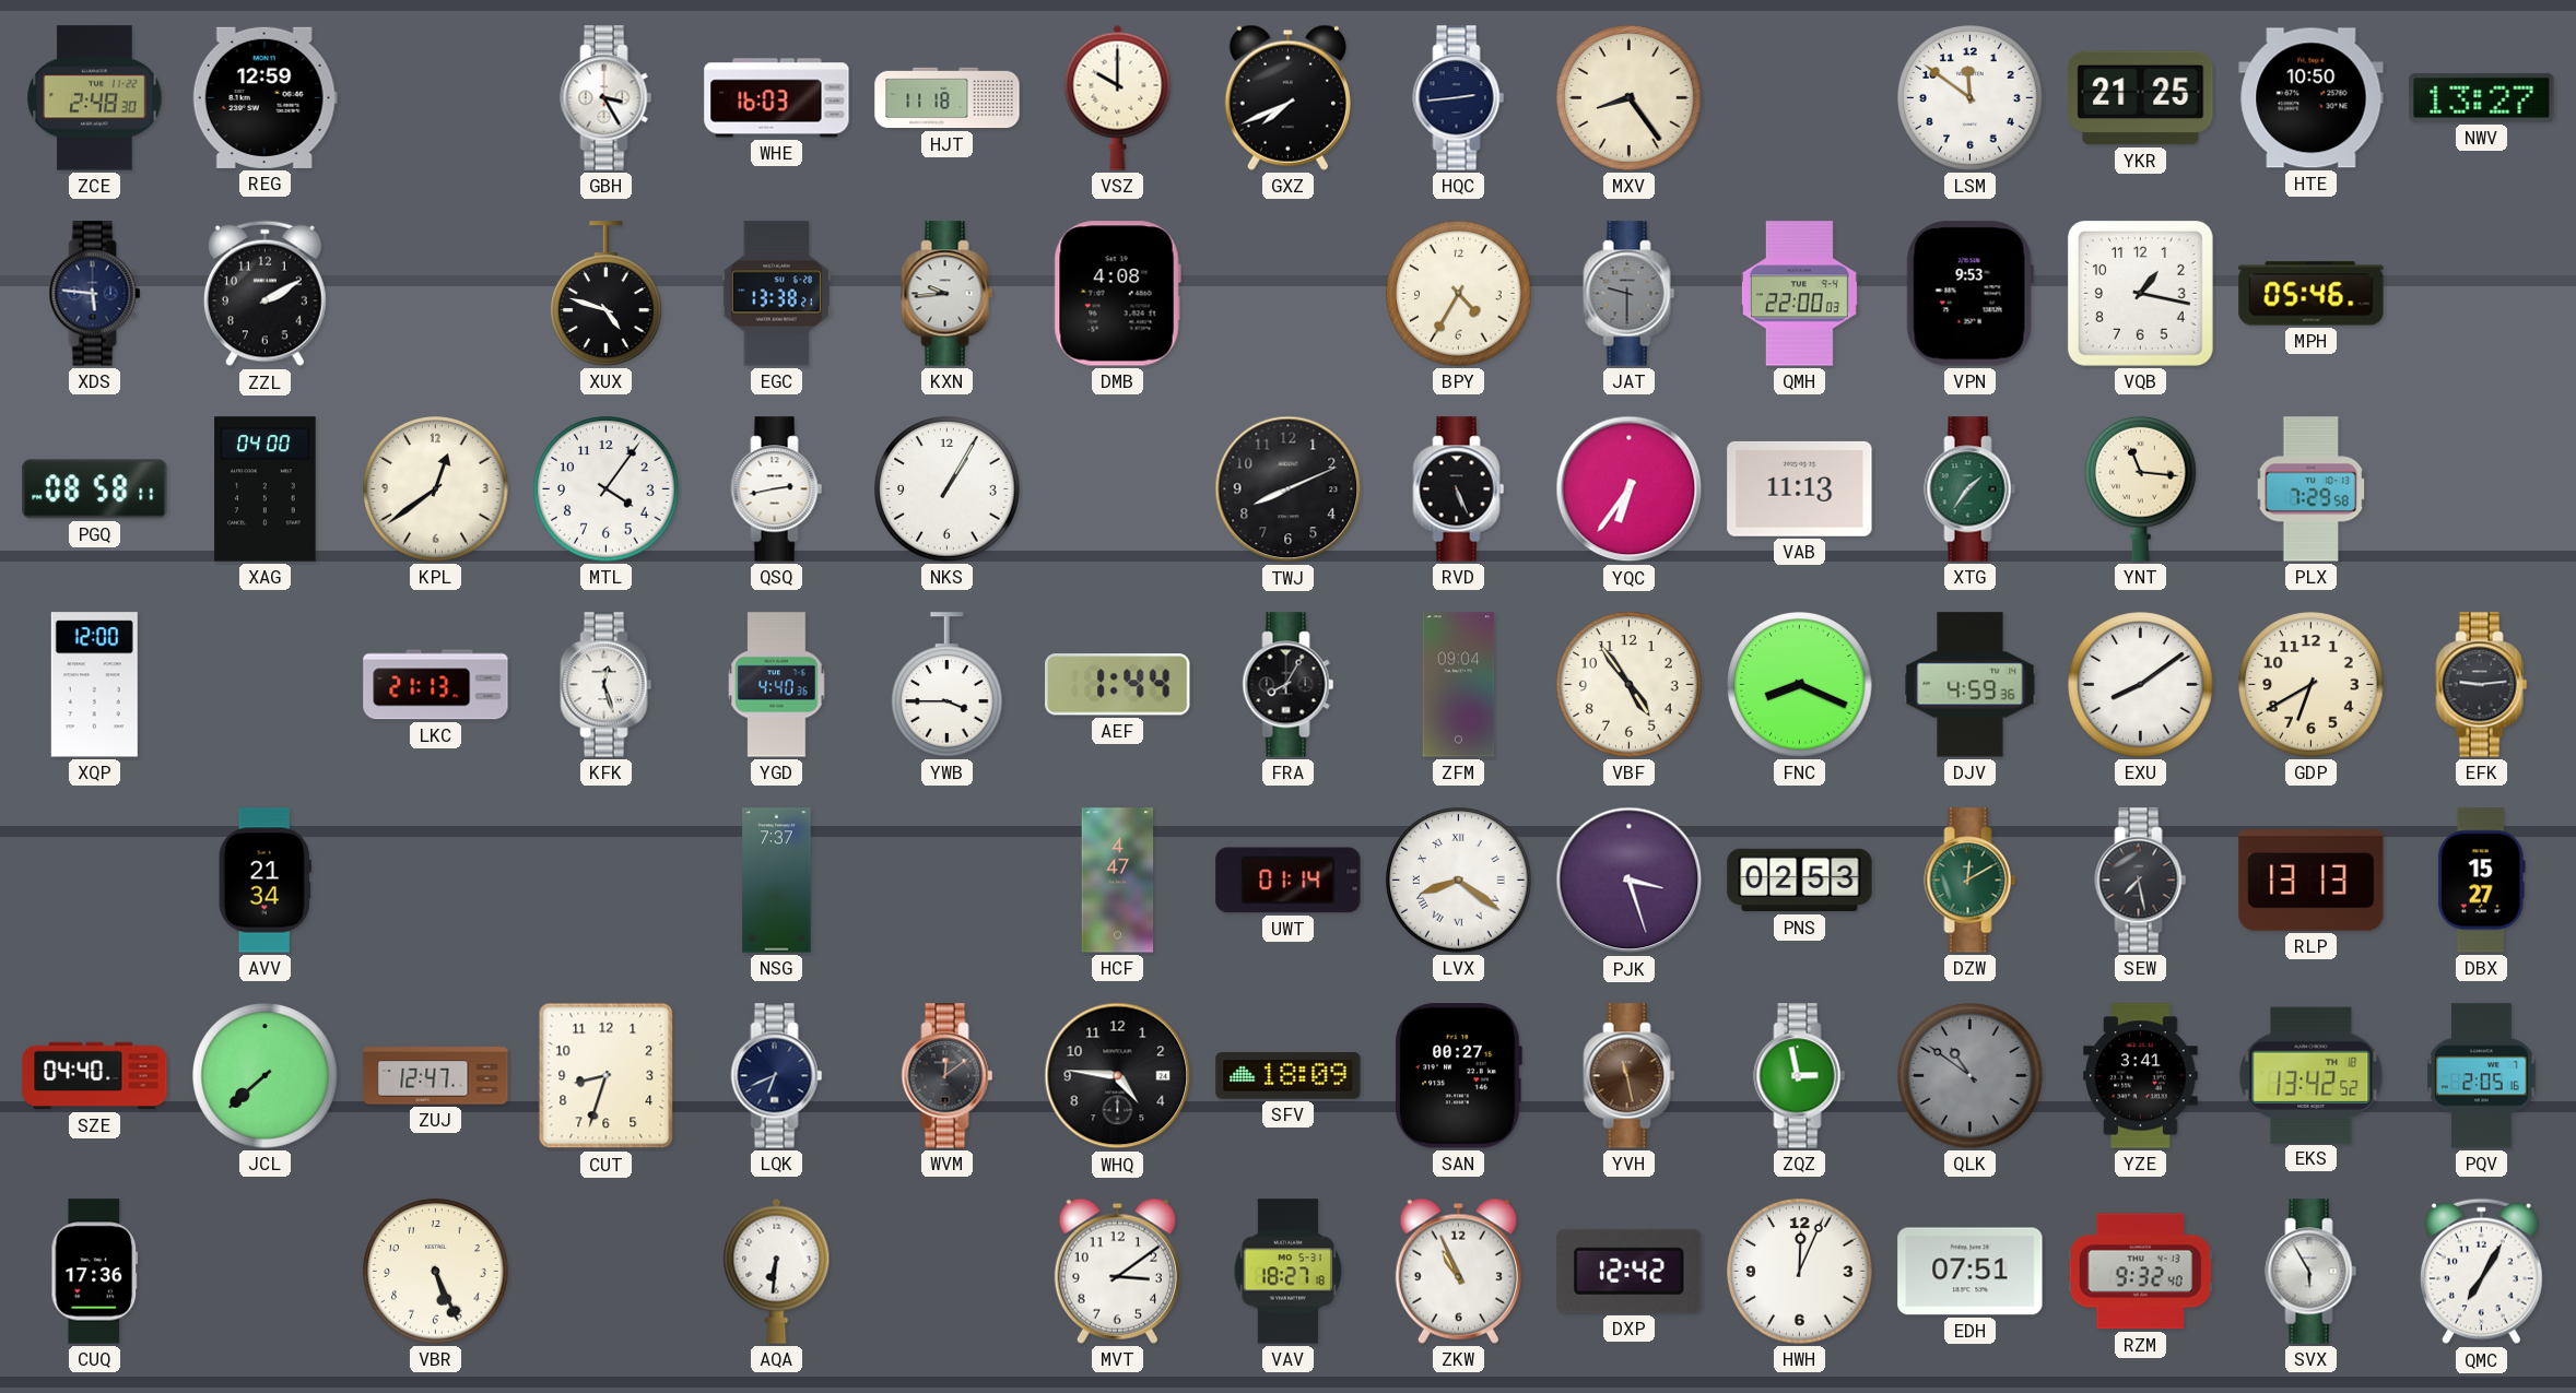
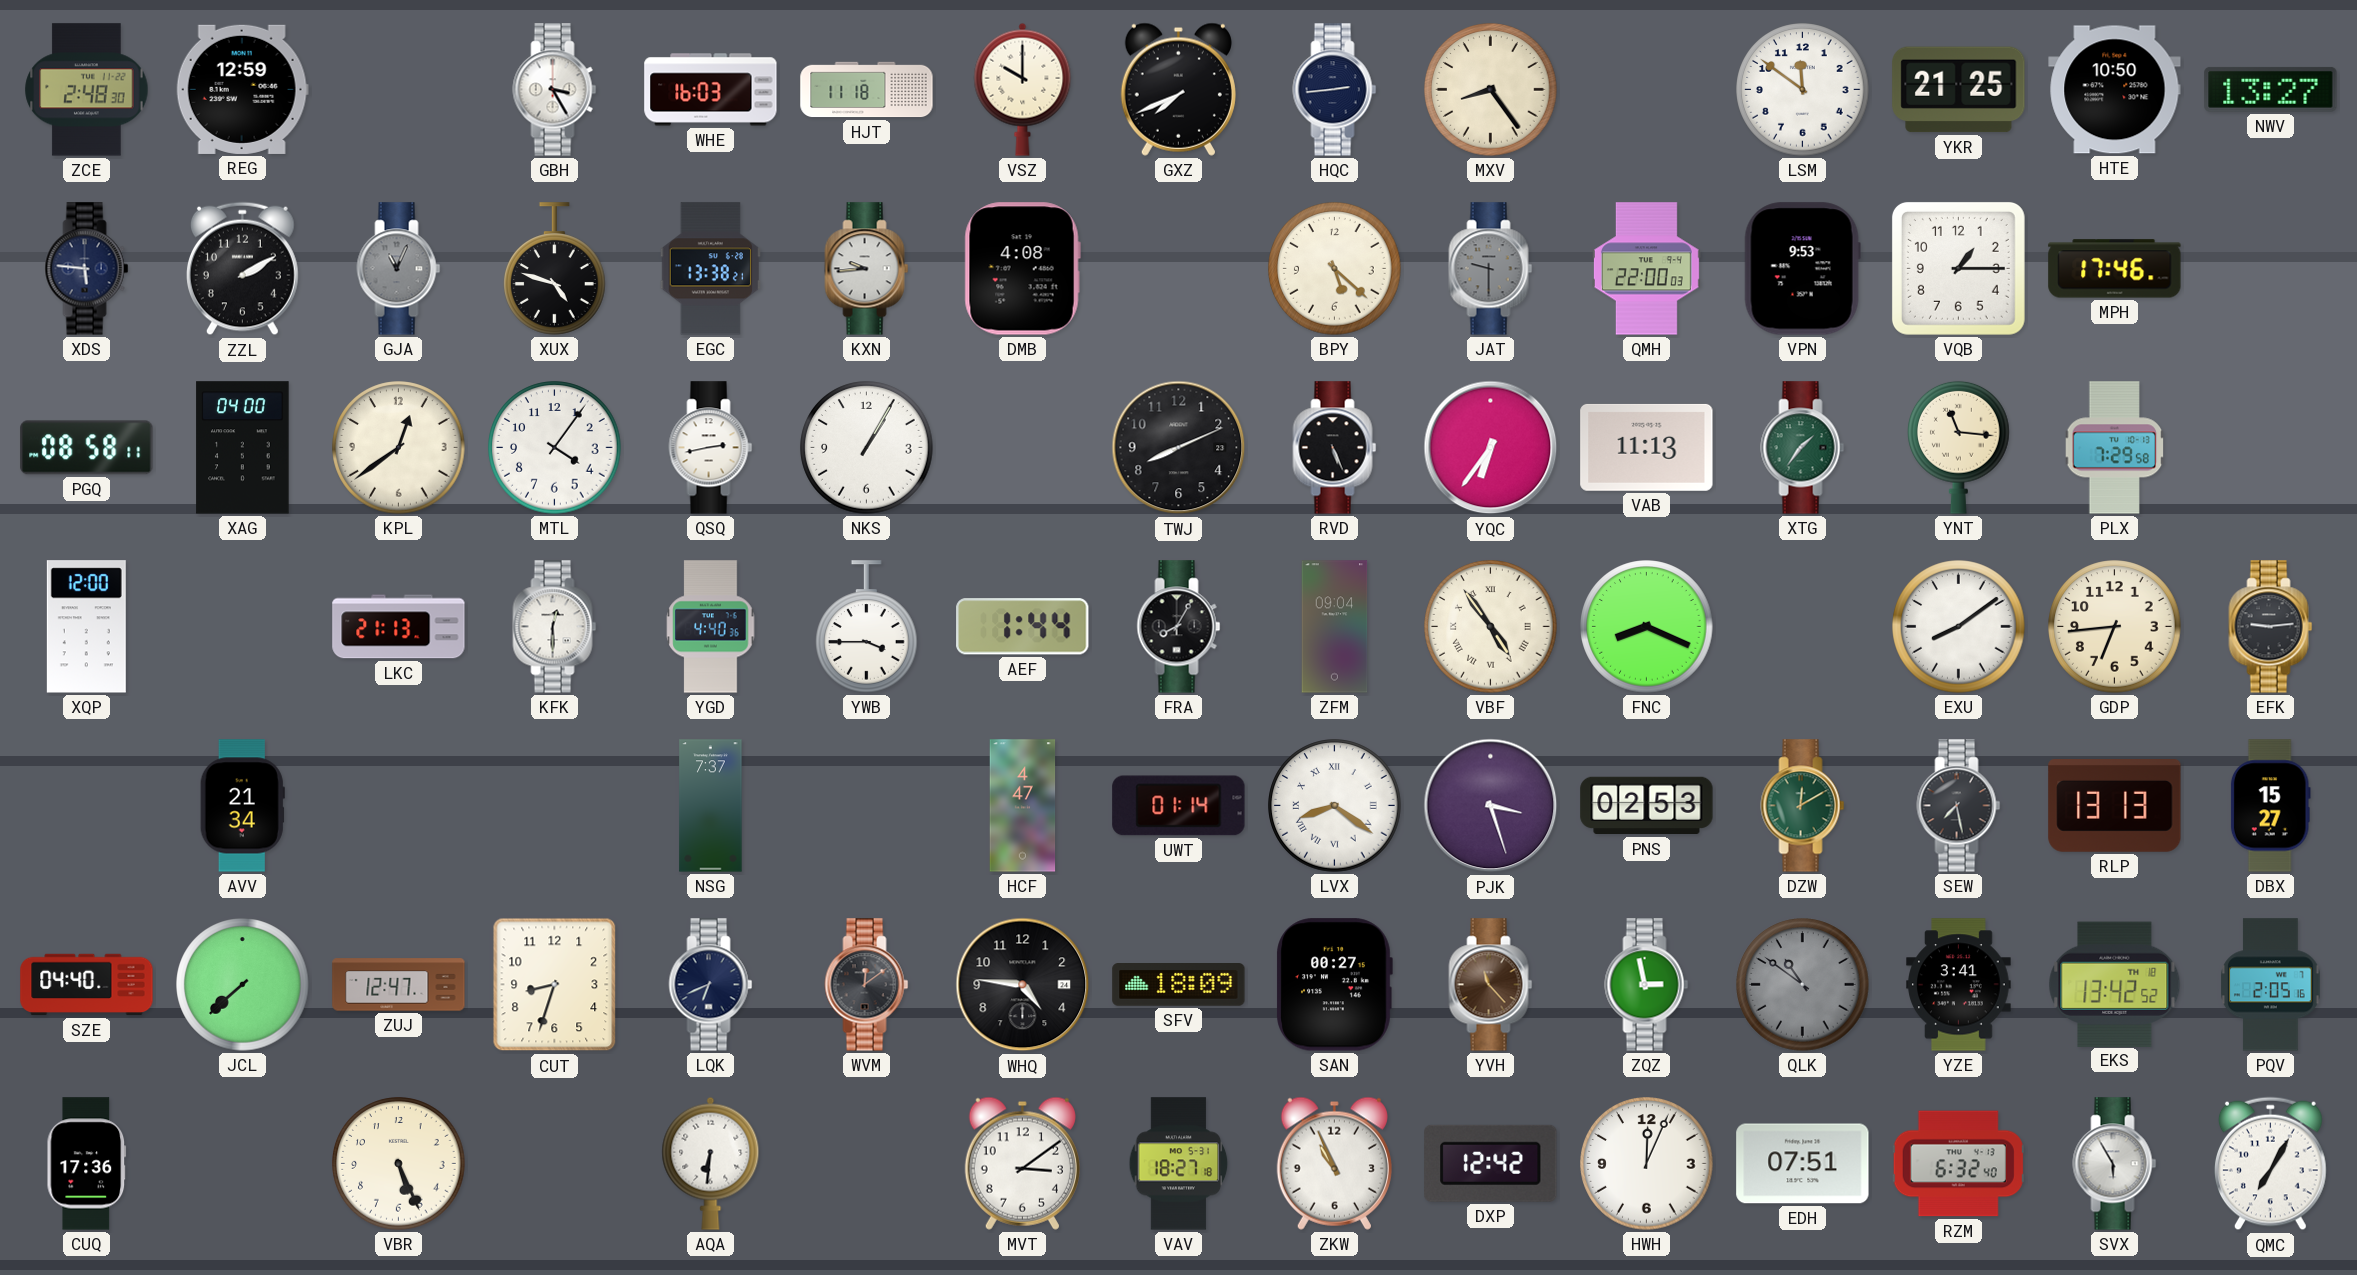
GJA: none -> 11:04 (399, 269)
BPY: 4:35 -> 5:22 (1335, 269)
VQB: 1:17 -> 1:15 (1958, 268)
MPH: 05:46 -> 17:46 (2115, 269)
KFK: 12:27 -> 12:30 (555, 627)
VBF numerals: Arabic -> Roman (1491, 627)
DJV: 4:59 -> none (1971, 685)
GDP: 6:40 -> 6:44 (2115, 627)
YVH: 11:28 -> 11:23 (1491, 985)
RZM: 9:32 -> 6:32 (1958, 1164)
